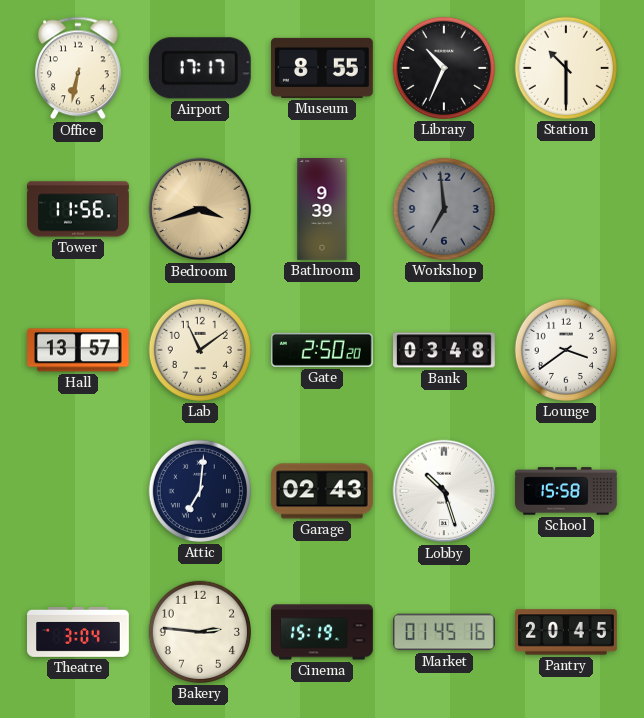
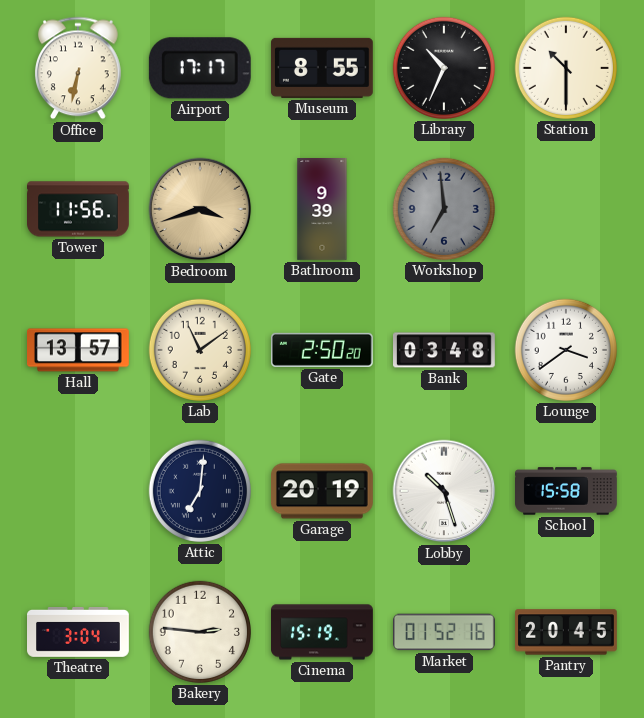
Garage: 02:43 -> 20:19 (322, 491)
Market: 01:45 -> 01:52 (445, 632)
